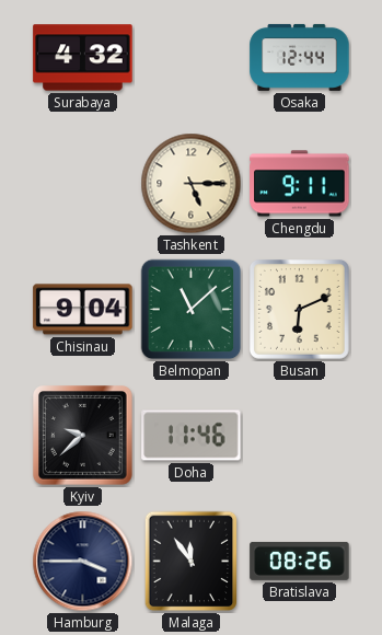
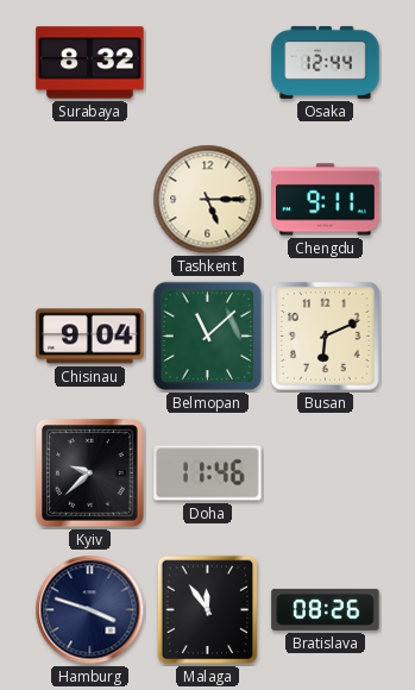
Surabaya: 4:32 -> 8:32 (90, 63)
Hamburg: 3:45 -> 3:48 (90, 610)
